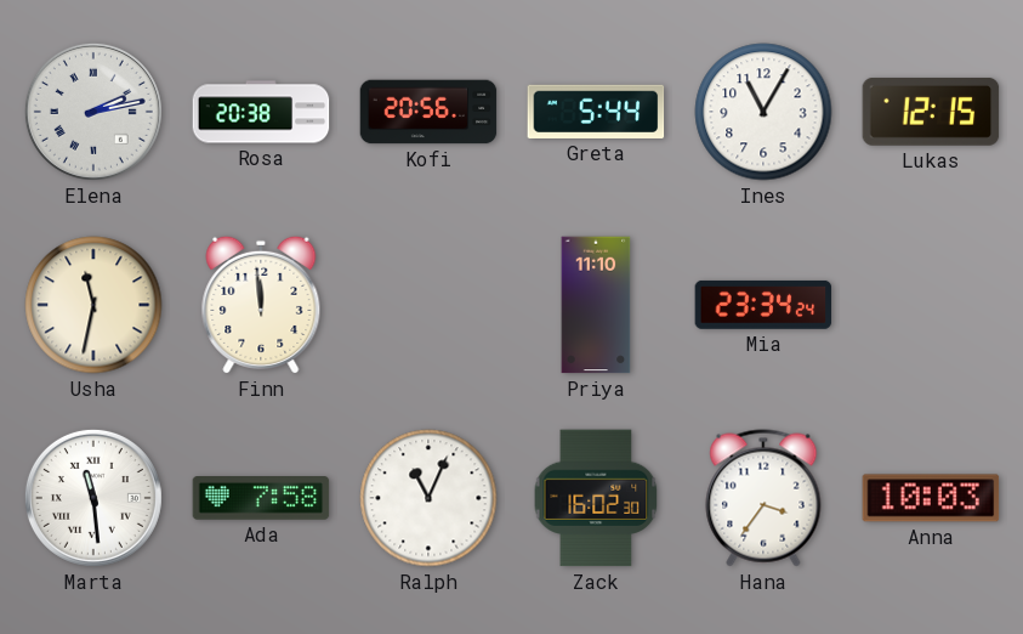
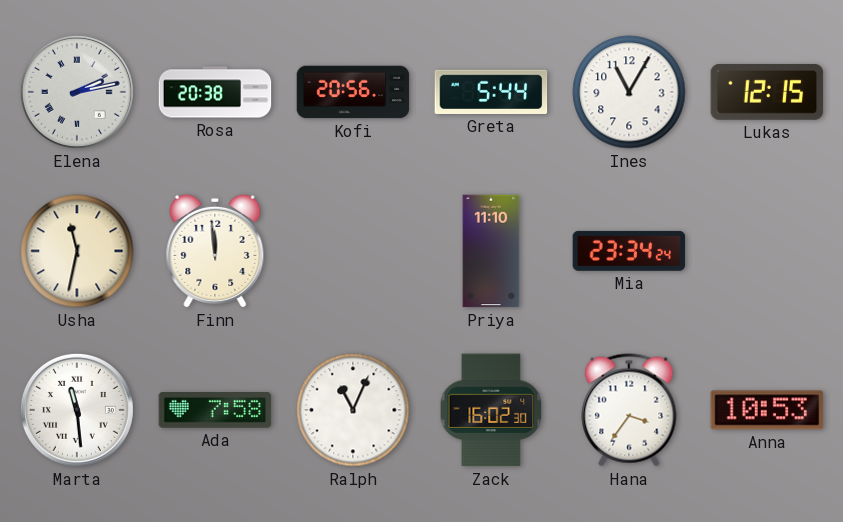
Anna: 10:03 -> 10:53 (767, 410)
